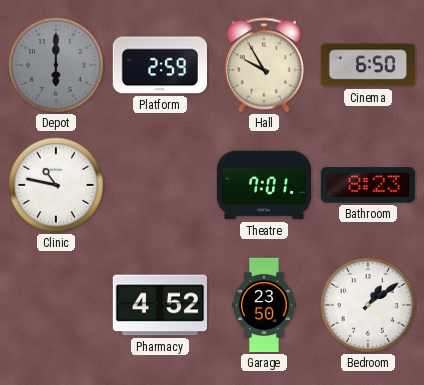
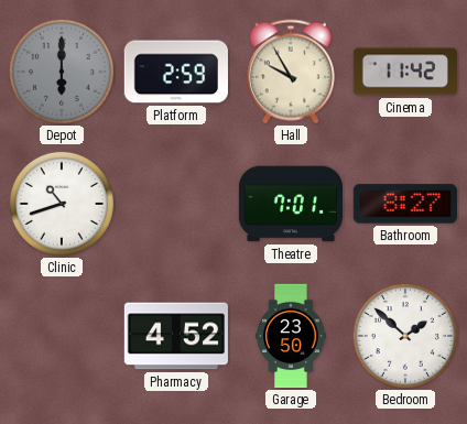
Cinema: 6:50 -> 11:42 (405, 72)
Clinic: 10:47 -> 10:42 (62, 204)
Bathroom: 8:23 -> 8:27 (405, 204)
Bedroom: 1:09 -> 1:52 (405, 336)
